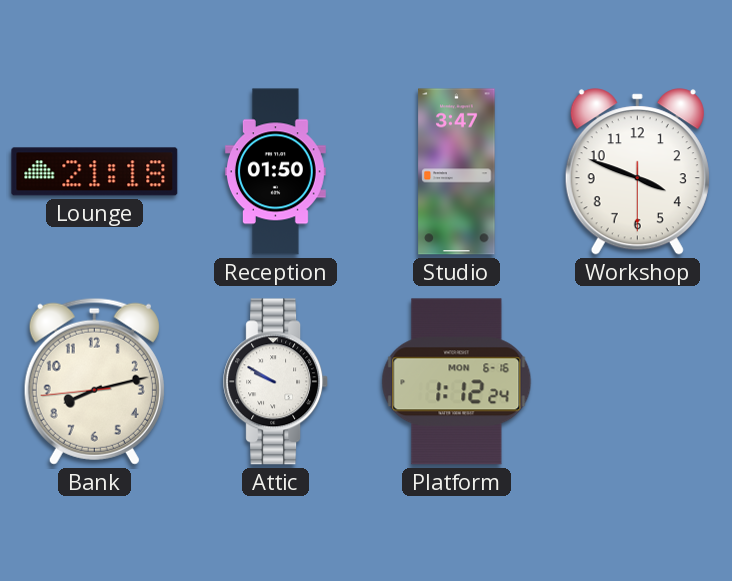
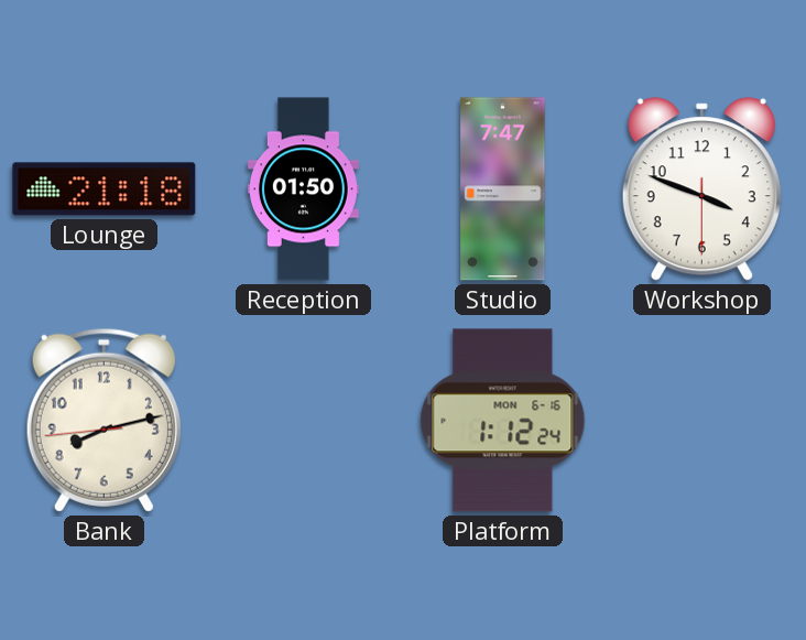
Studio: 3:47 -> 7:47 (503, 189)
Attic: 9:50 -> none (276, 382)
